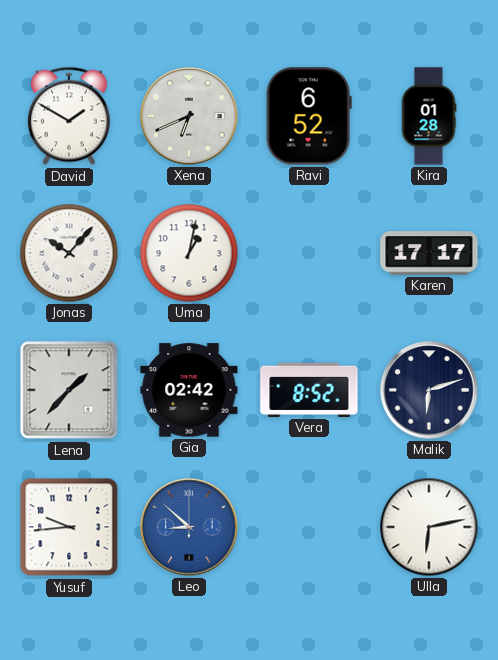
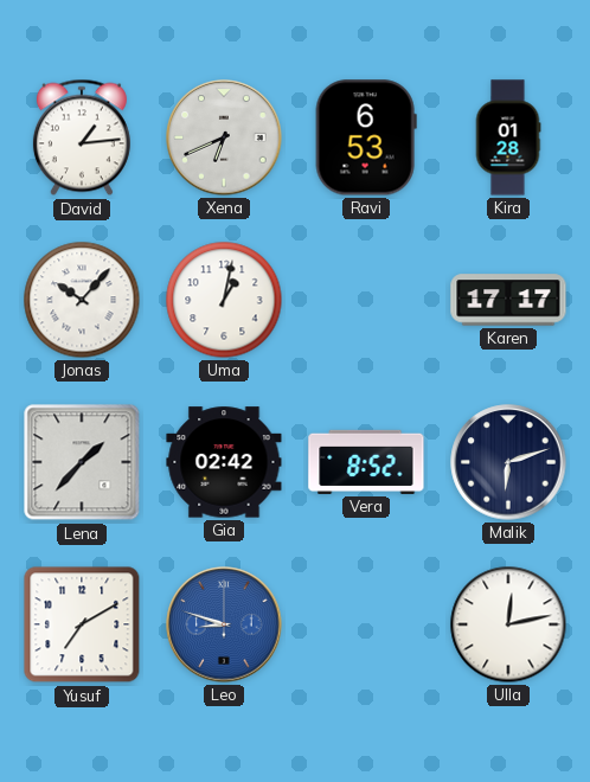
David: 1:50 -> 1:14 (82, 137)
Ravi: 6:52 -> 6:53 (366, 137)
Yusuf: 9:44 -> 7:10 (82, 624)
Leo: 8:52 -> 8:48 (224, 624)
Ulla: 6:13 -> 12:13 (508, 624)
